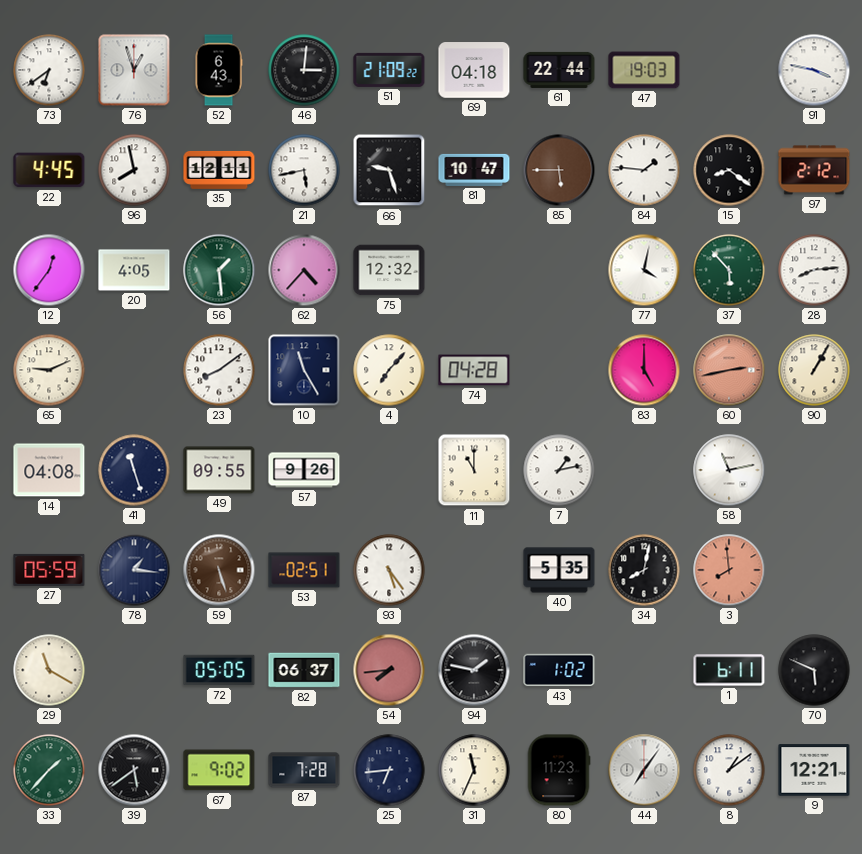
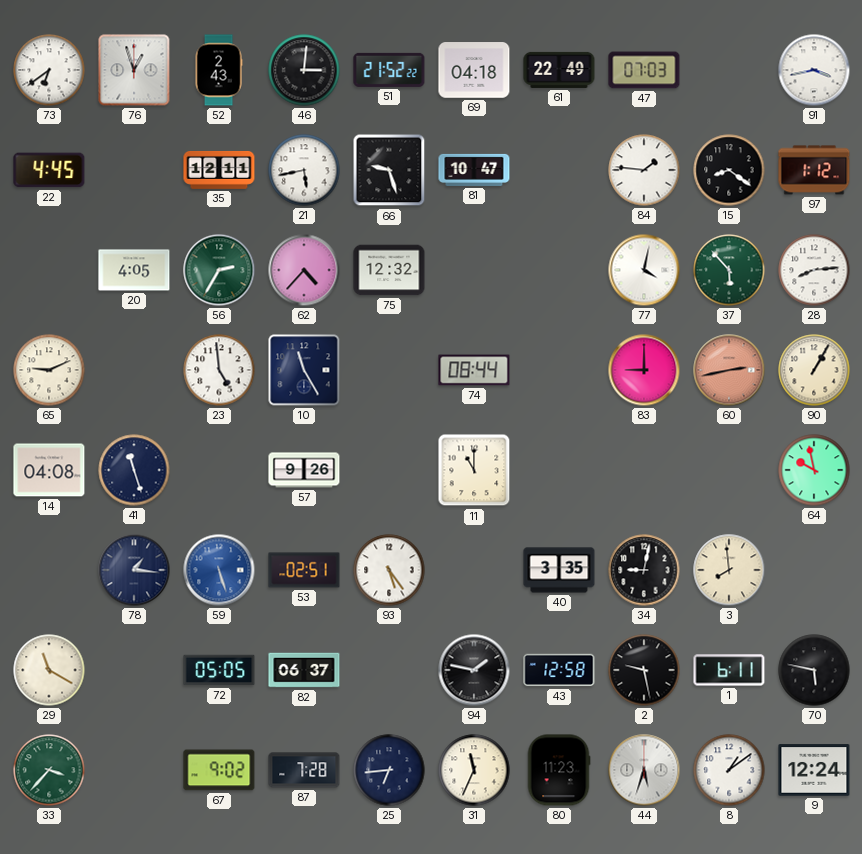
52: 6:43 -> 2:43 (219, 70)
51: 21:09 -> 21:52 (389, 70)
61: 22:44 -> 22:49 (559, 70)
47: 19:03 -> 07:03 (644, 70)
91: 3:47 -> 3:43 (814, 70)
96: 7:58 -> none (134, 170)
85: 5:45 -> none (559, 170)
97: 2:12 -> 1:12 (814, 170)
12: 12:36 -> none (49, 270)
56: 1:29 -> 2:35 (219, 270)
23: 8:09 -> 4:59 (219, 370)
4: 7:07 -> none (389, 370)
74: 04:28 -> 08:44 (474, 370)
83: 5:00 -> 9:00 (644, 370)
49: 09:55 -> none (219, 470)
7: 1:13 -> none (559, 470)
58: 11:13 -> none (729, 470)
64: none -> 9:58 (814, 470)
27: 05:59 -> none (49, 570)
59 dial: brown -> blue (219, 570)
40: 5:35 -> 3:35 (559, 570)
34: 8:02 -> 9:02 (644, 570)
3 dial: salmon -> cream (729, 570)
54: 7:44 -> none (389, 670)
43: 1:02 -> 12:58 (559, 670)
2: none -> 9:28 (644, 670)
70: 5:49 -> 5:47 (814, 670)
33: 1:37 -> 3:37 (49, 770)
39: 5:39 -> none (134, 770)
44: 7:06 -> 5:33 (644, 770)
9: 12:21 -> 12:24 (814, 770)
